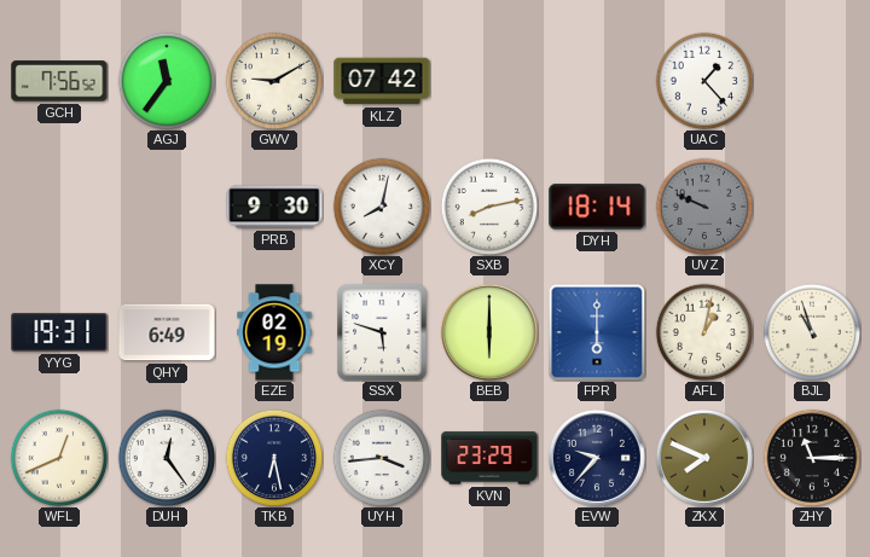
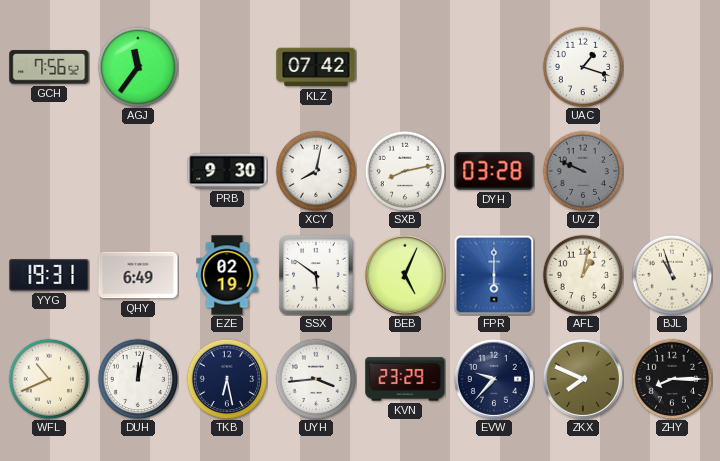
GWV: 9:10 -> none (274, 81)
UAC: 1:23 -> 1:18 (583, 67)
DYH: 18:14 -> 03:28 (494, 171)
SSX: 5:48 -> 5:51 (316, 275)
BEB: 6:00 -> 5:04 (405, 275)
WFL: 12:41 -> 10:41 (49, 379)
DUH: 12:24 -> 12:02 (138, 379)
ZHY: 11:15 -> 8:15 (672, 379)
